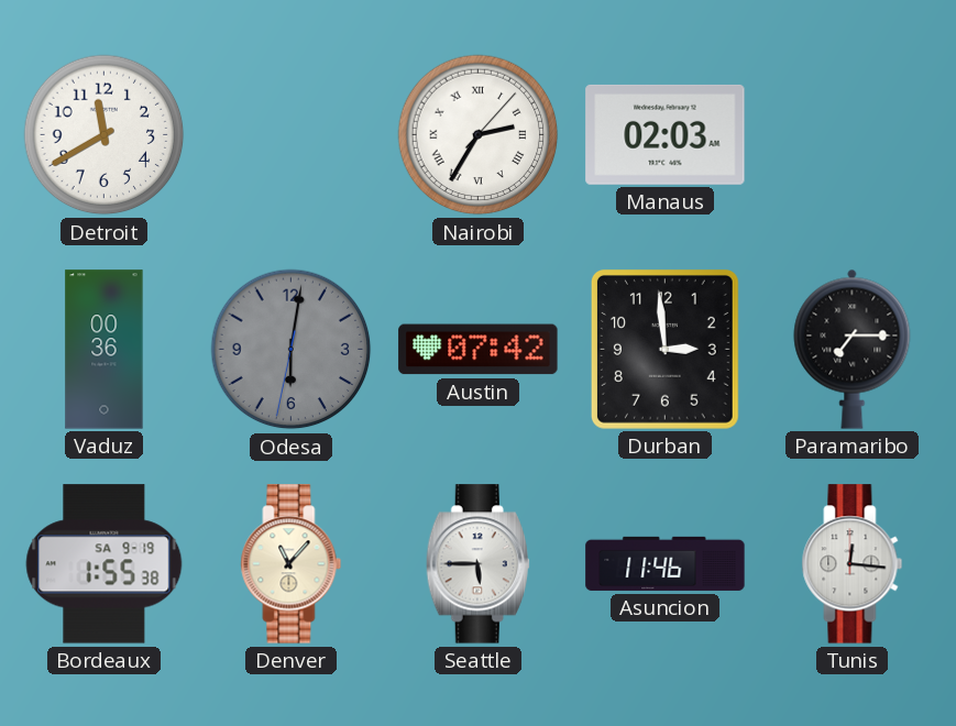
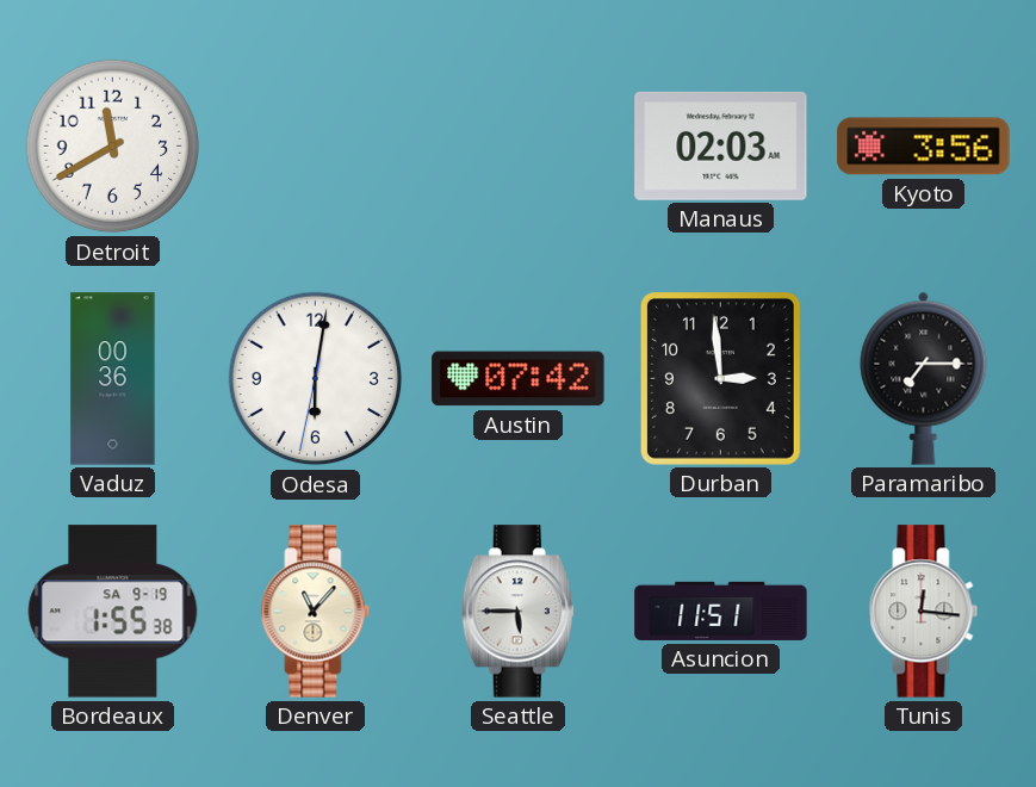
Nairobi: 2:35 -> none (479, 135)
Kyoto: none -> 3:56 (924, 147)
Odesa dial: grey -> white (316, 379)
Asuncion: 11:46 -> 11:51 (721, 611)
